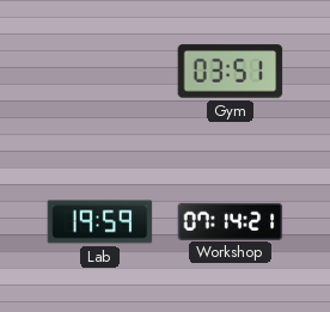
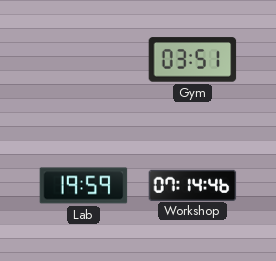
Workshop: 07:14:21 -> 07:14:46 (193, 185)
